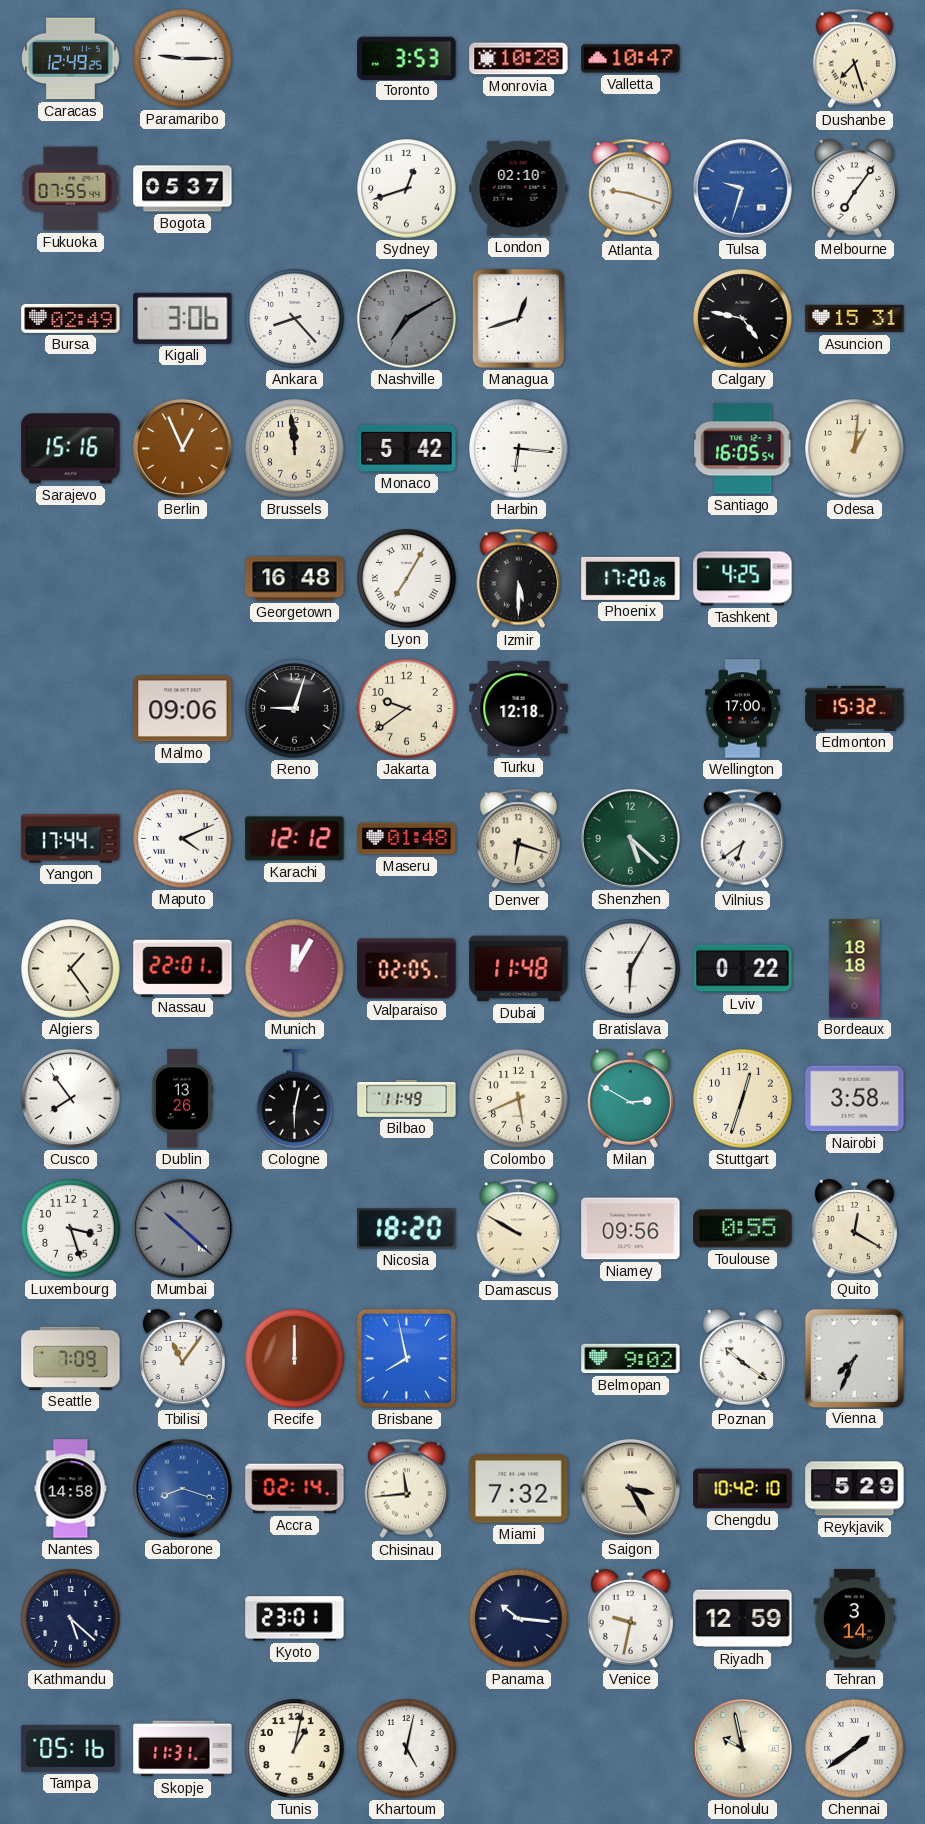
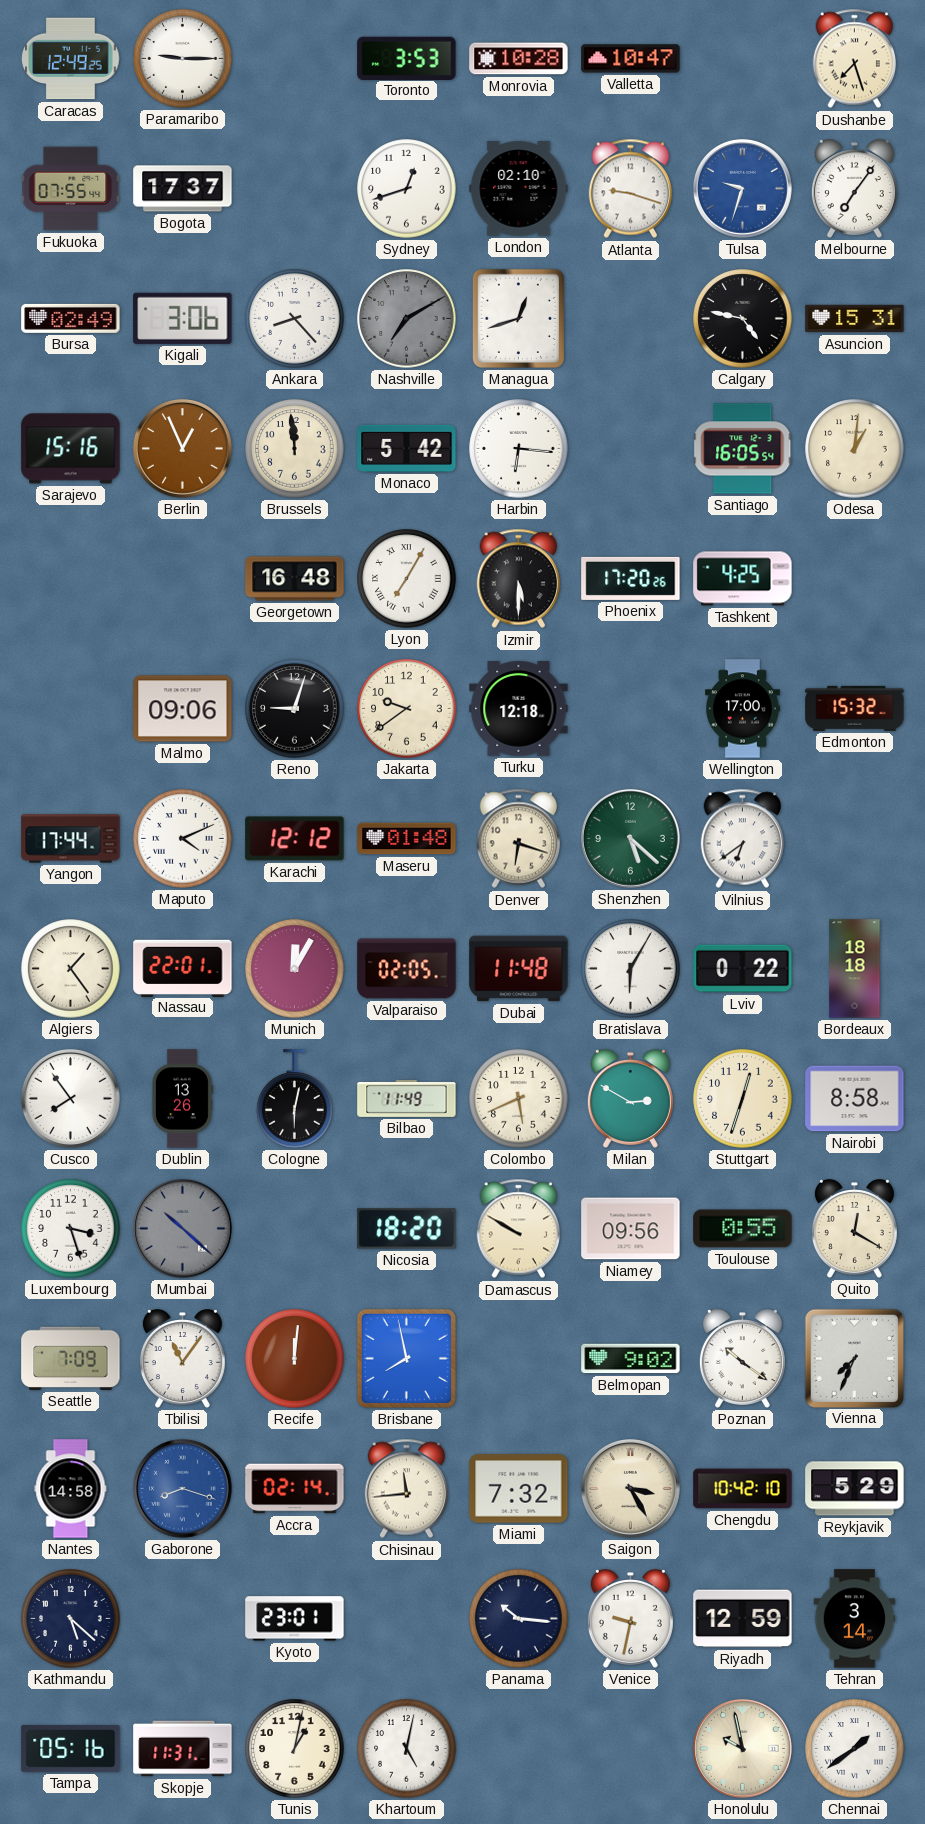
Bogota: 05:37 -> 17:37 (183, 189)
Nairobi: 3:58 -> 8:58 (855, 1099)
Recife: 12:00 -> 12:01 (295, 1359)
